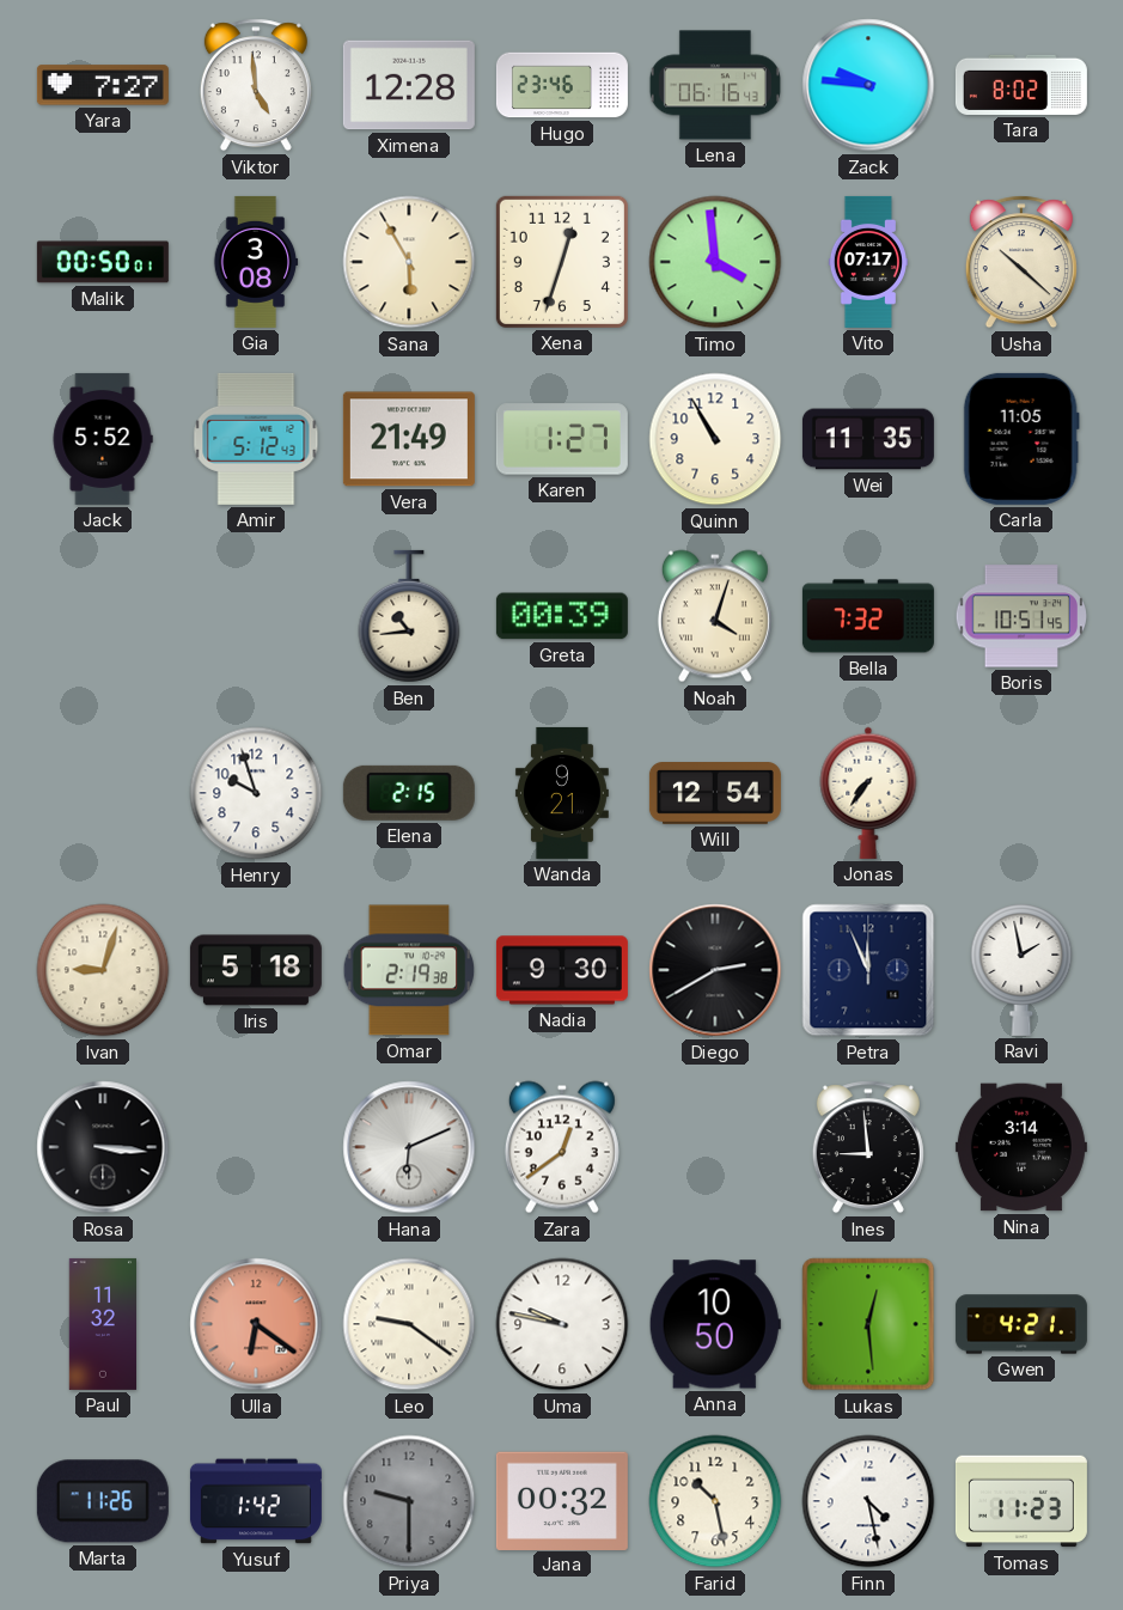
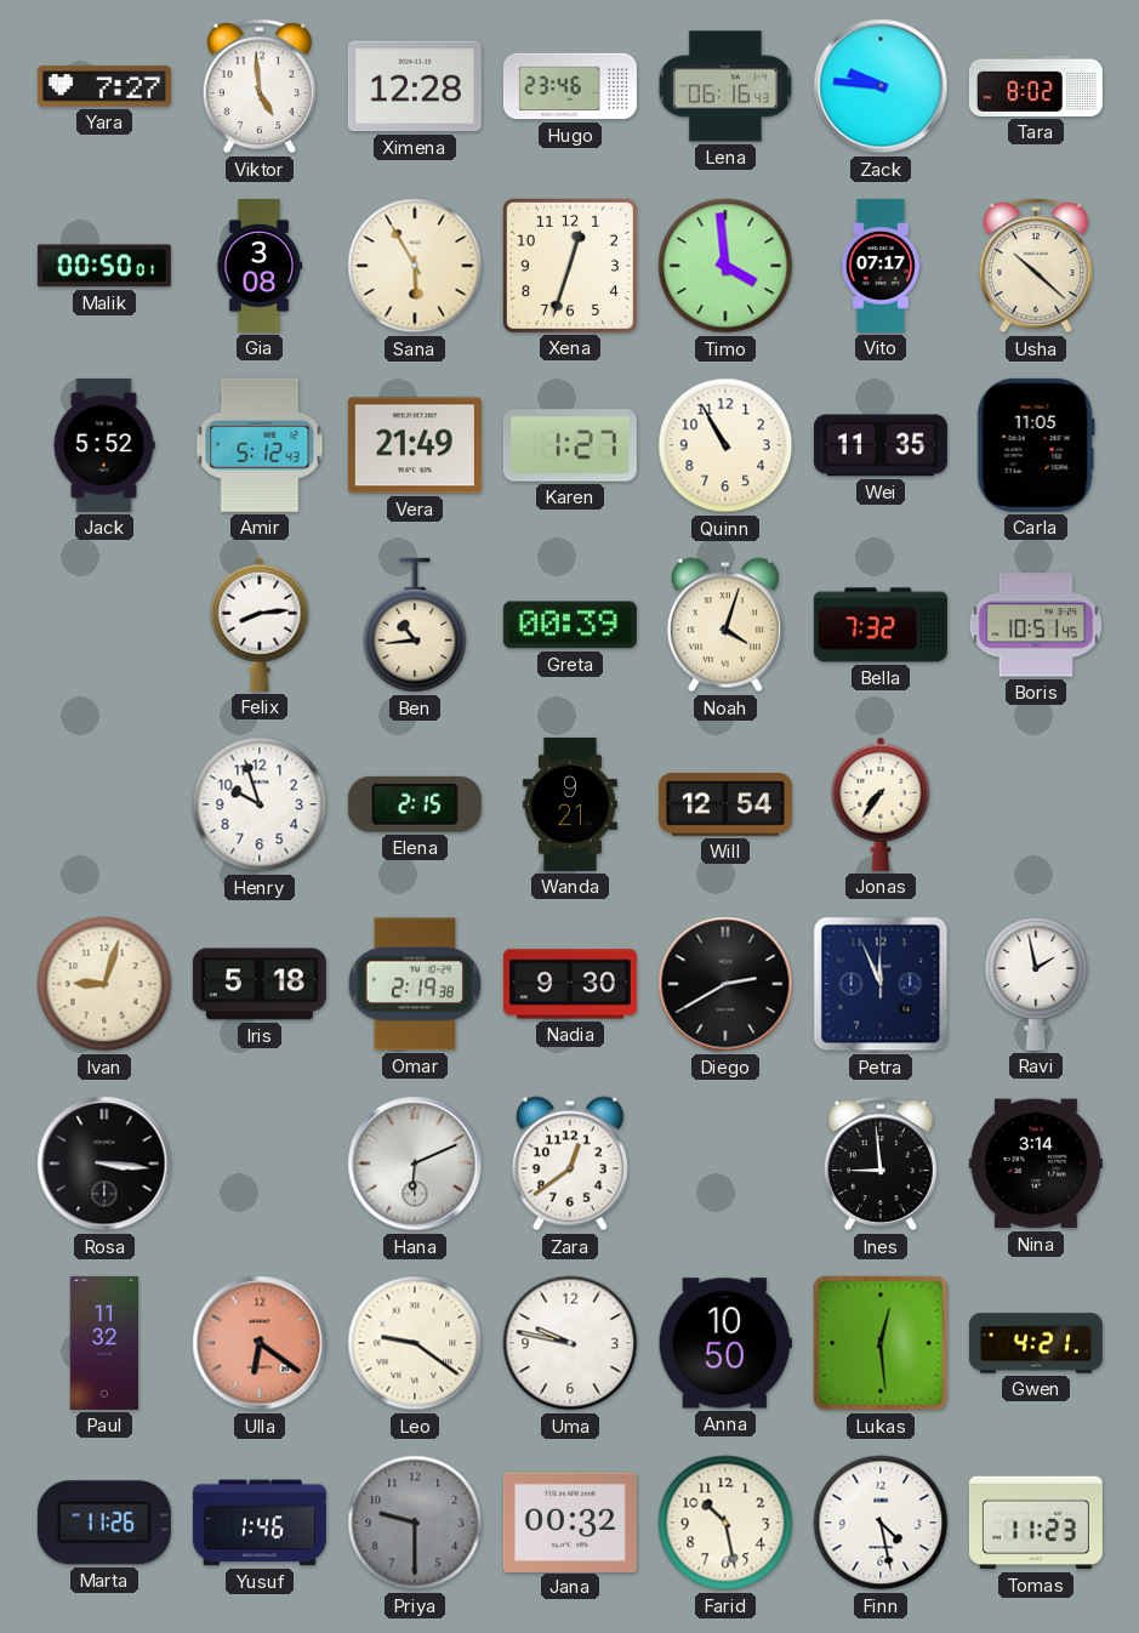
Felix: none -> 8:14 (260, 625)
Yusuf: 1:42 -> 1:46 (260, 1523)
